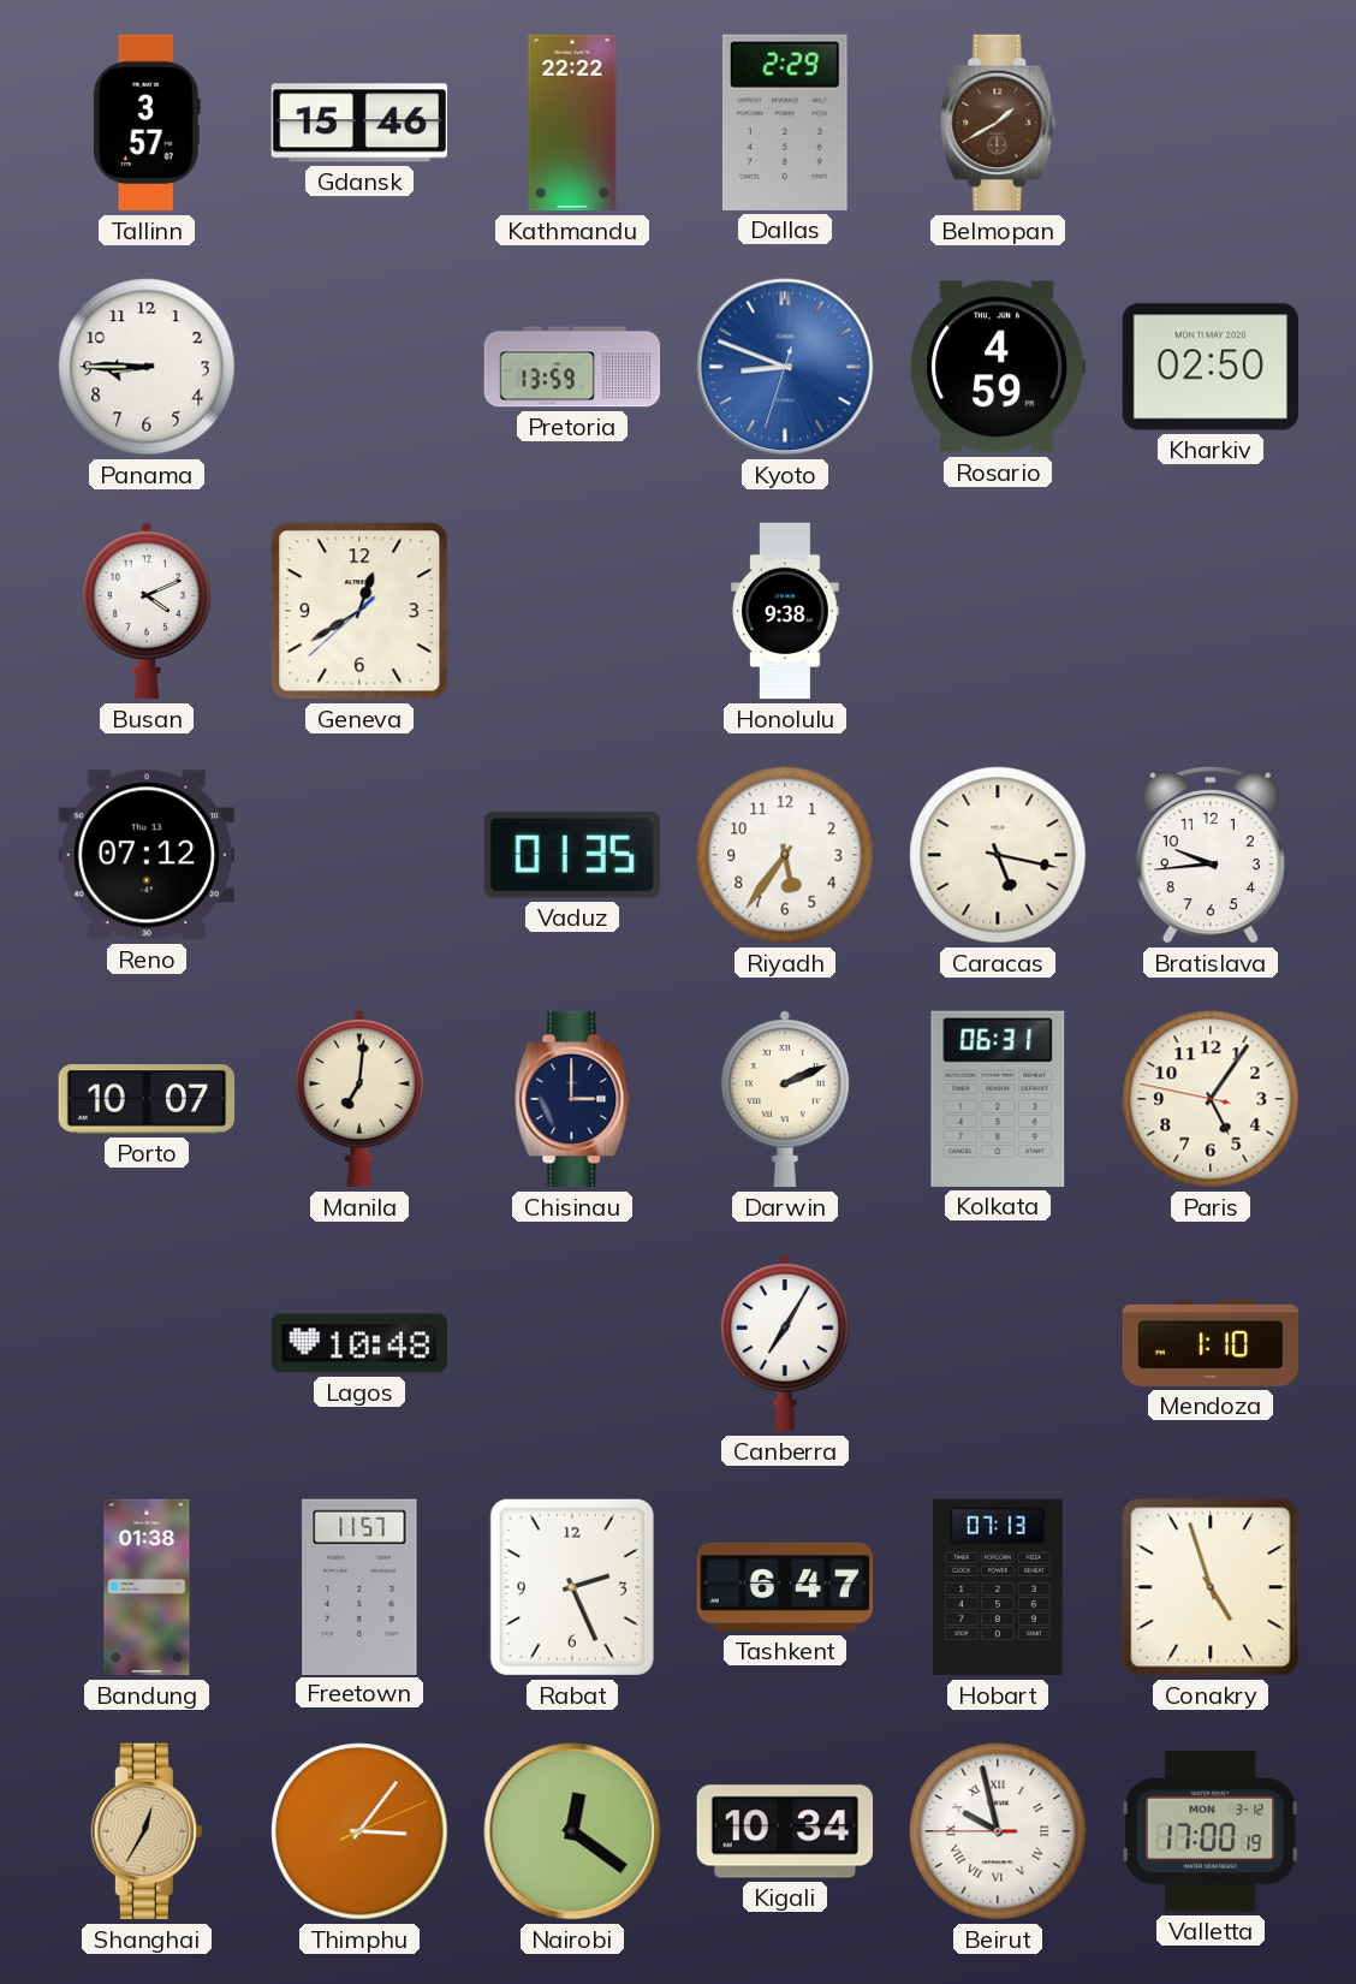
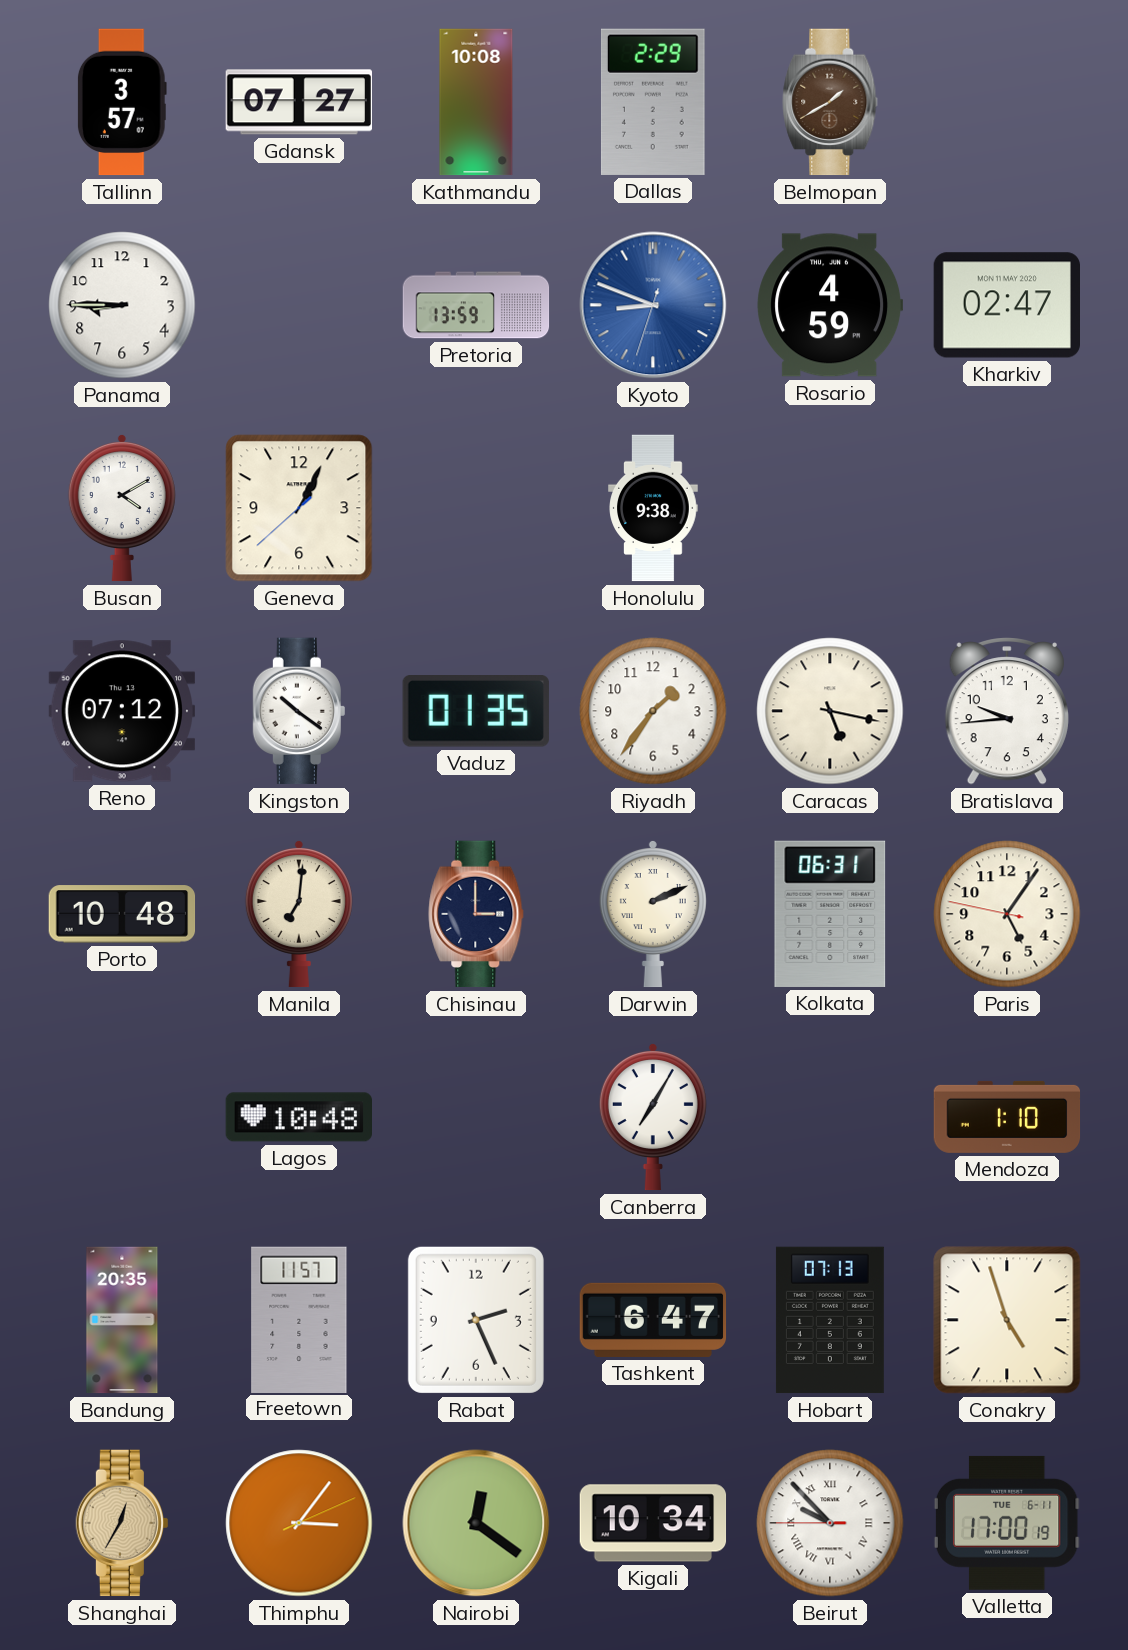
Gdansk: 15:46 -> 07:27 (298, 102)
Kathmandu: 22:22 -> 10:08 (476, 102)
Kharkiv: 02:50 -> 02:47 (1006, 305)
Busan: 4:11 -> 4:10 (122, 508)
Geneva: 12:39 -> 1:04 (299, 508)
Kingston: none -> 10:21 (299, 711)
Riyadh: 5:36 -> 1:36 (653, 711)
Porto: 10:07 -> 10:48 (122, 914)
Bandung: 01:38 -> 20:35 (122, 1320)
Beirut: 9:57 -> 9:52 (830, 1523)
Valletta date: MON 3-12 -> TUE 6-11 (1007, 1523)
